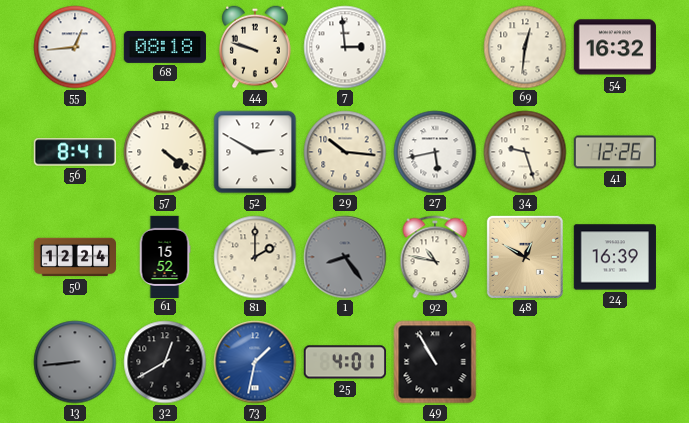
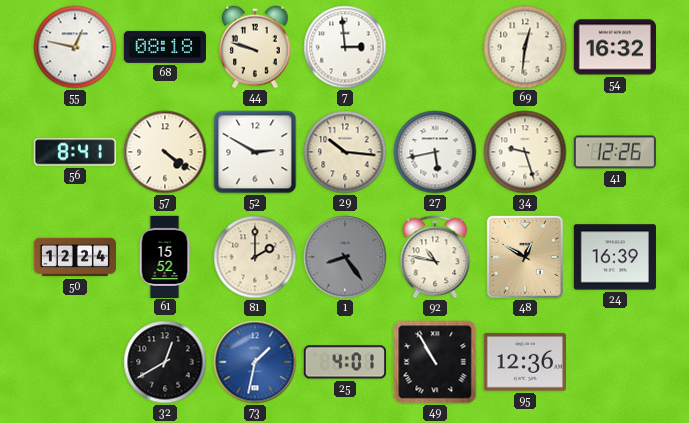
55: 12:44 -> 12:47 (75, 47)
13: 8:44 -> none (75, 362)
95: none -> 12:36 (525, 362)
